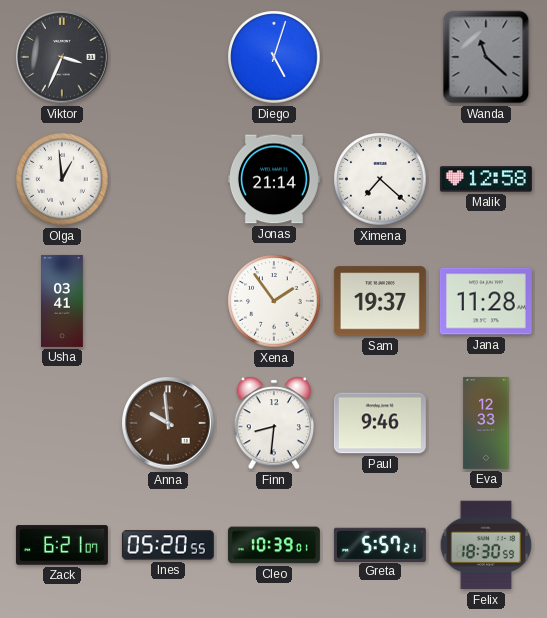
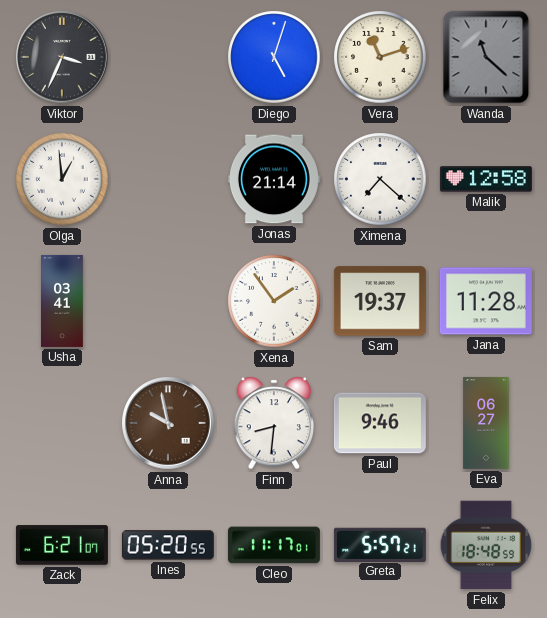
Vera: none -> 11:12 (380, 57)
Anna: 9:59 -> 9:58 (168, 423)
Eva: 12:33 -> 06:27 (486, 423)
Cleo: 10:39 -> 11:17 (274, 545)
Felix: 18:30 -> 18:48 (486, 545)
